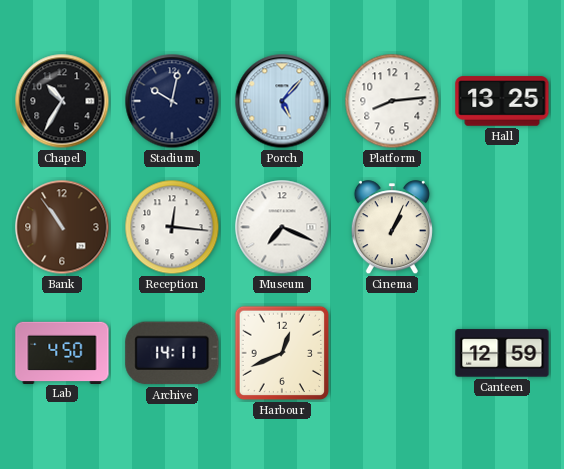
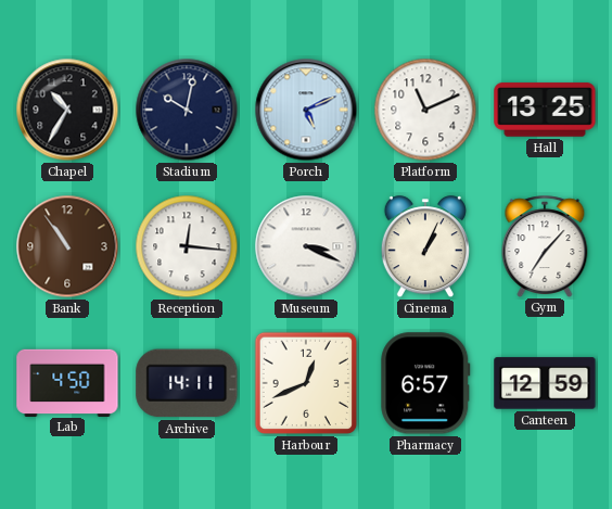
Porch: 5:07 -> 5:11 (306, 110)
Platform: 8:14 -> 11:11 (425, 110)
Museum: 7:19 -> 3:19 (306, 246)
Gym: none -> 7:07 (545, 246)
Pharmacy: none -> 6:57 (425, 383)
